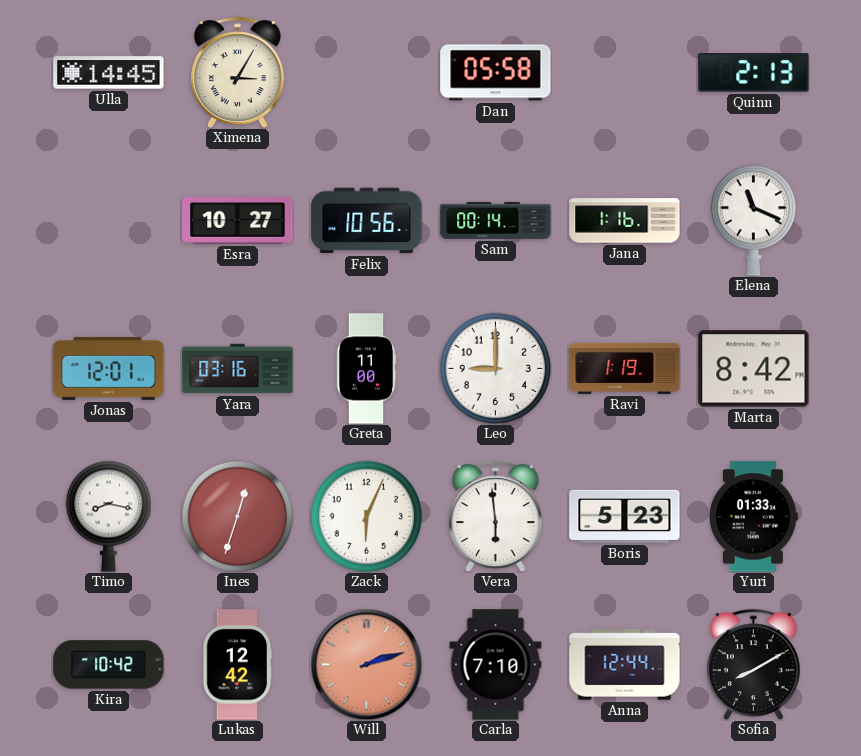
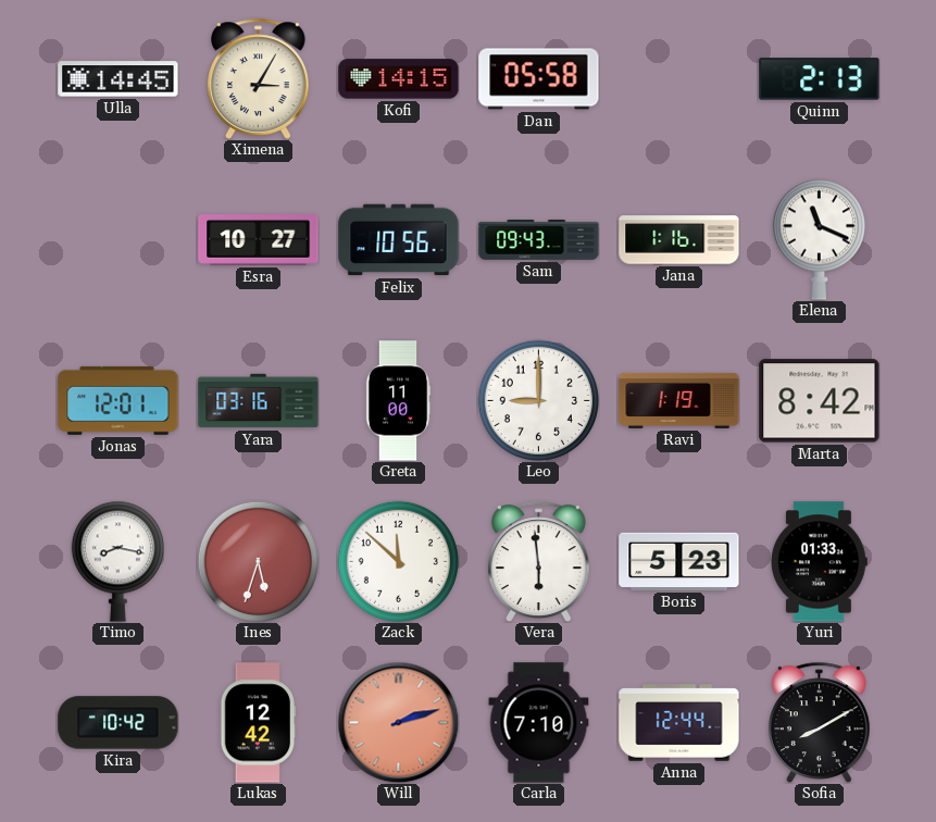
Kofi: none -> 14:15 (399, 79)
Sam: 00:14 -> 09:43 (539, 239)
Ines: 12:33 -> 5:33 (258, 561)
Zack: 6:04 -> 11:52 (398, 561)
